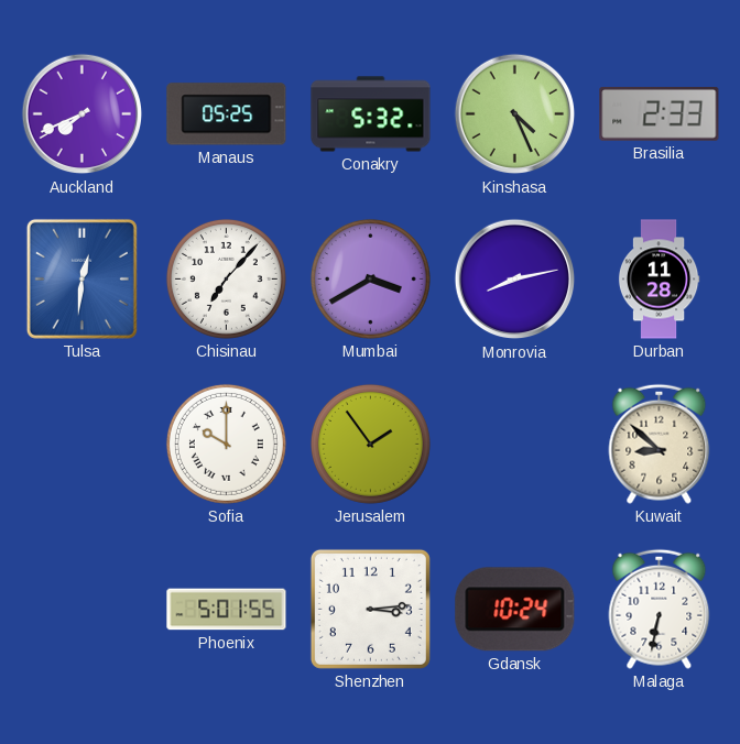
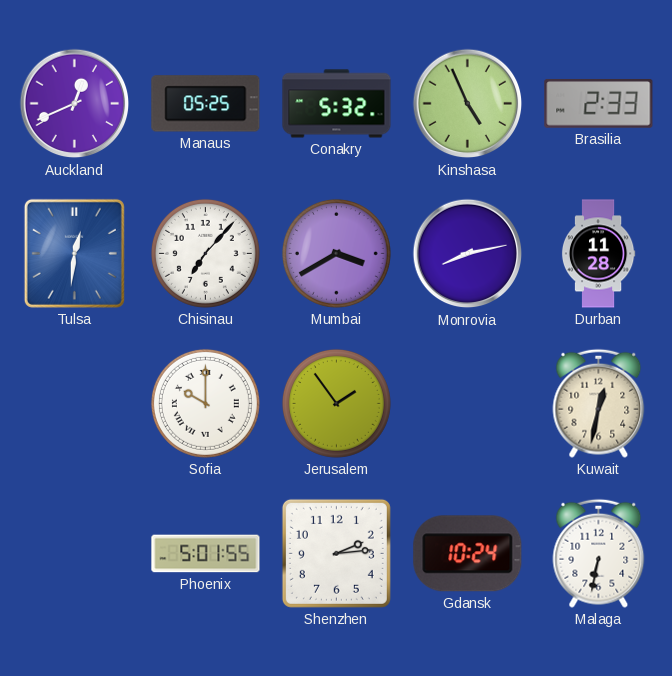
Auckland: 7:41 -> 12:41 (75, 104)
Kinshasa: 4:26 -> 4:56 (468, 104)
Kuwait: 8:52 -> 12:32 (599, 403)
Shenzhen: 3:14 -> 2:14 (336, 553)
